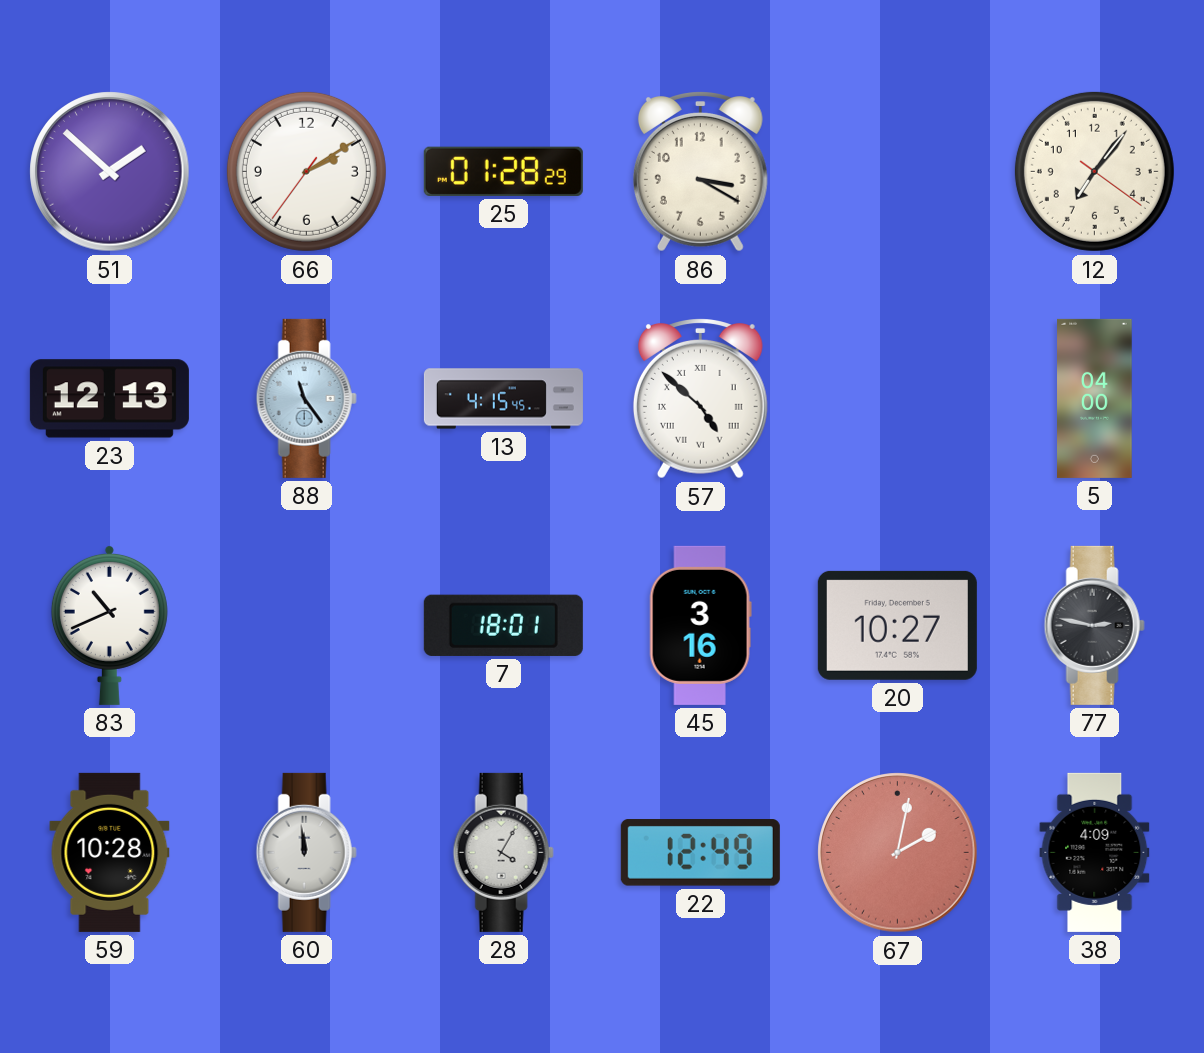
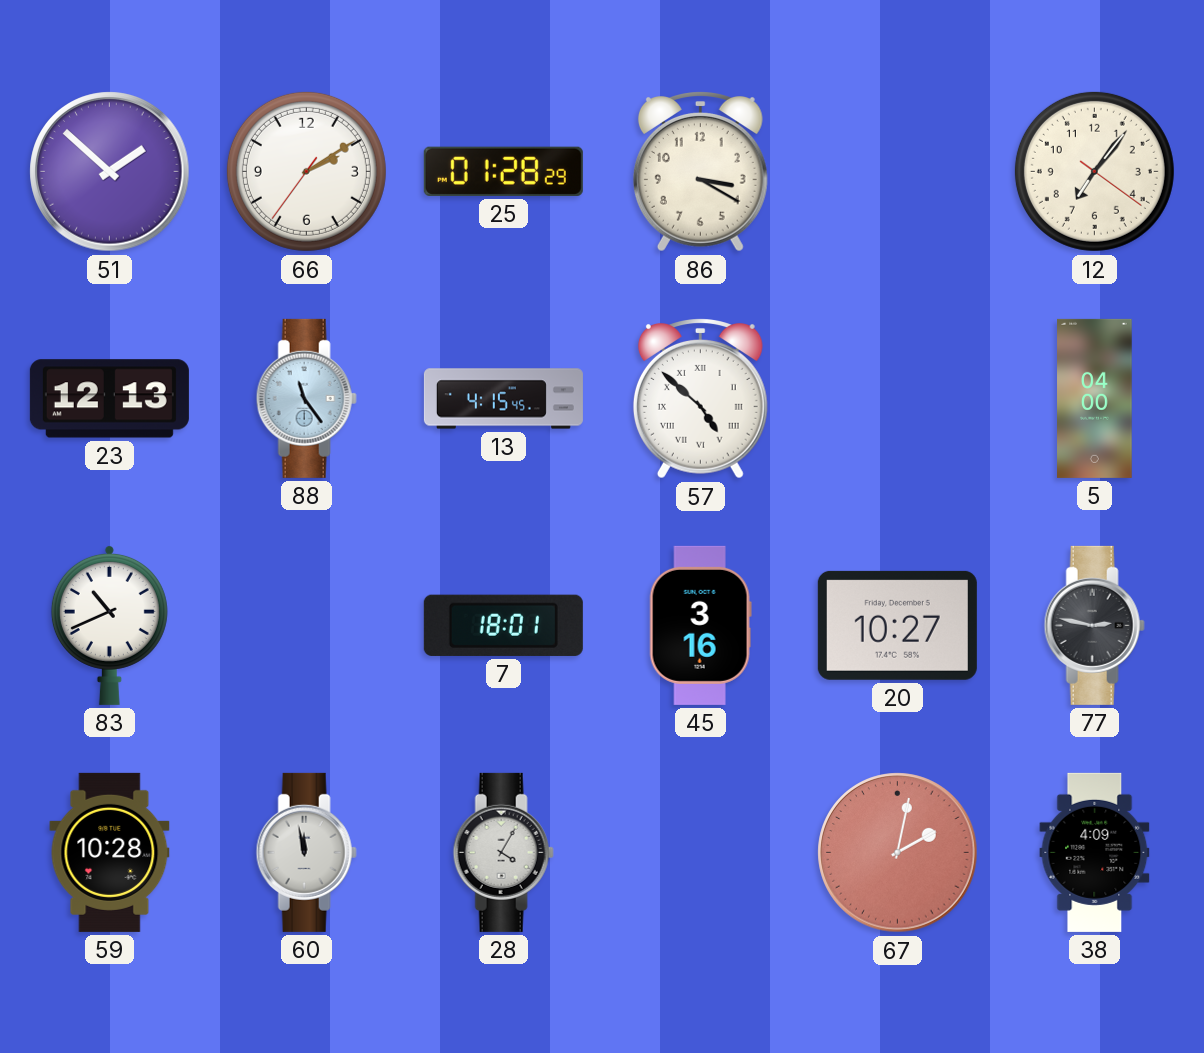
60: 11:59 -> 11:58 (306, 852)
22: 12:49 -> none (700, 853)
